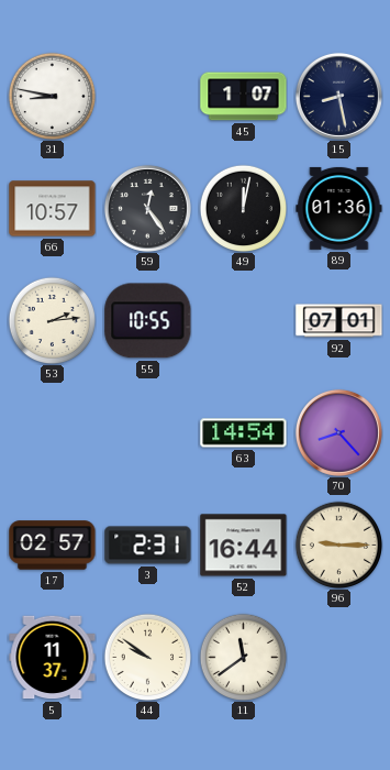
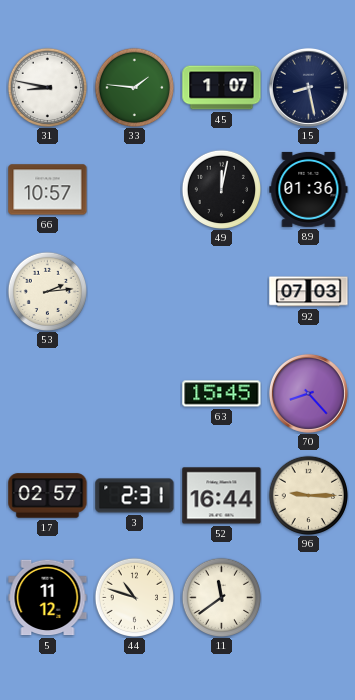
33: none -> 1:46 (134, 87)
59: 12:24 -> none (147, 208)
55: 10:55 -> none (148, 321)
92: 07:01 -> 07:03 (309, 292)
63: 14:54 -> 15:45 (222, 394)
5: 11:37 -> 11:12 (48, 598)
44: 9:51 -> 10:48 (134, 597)
